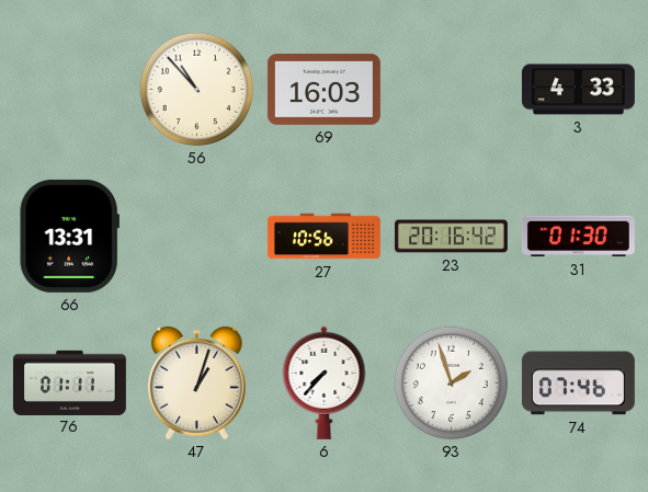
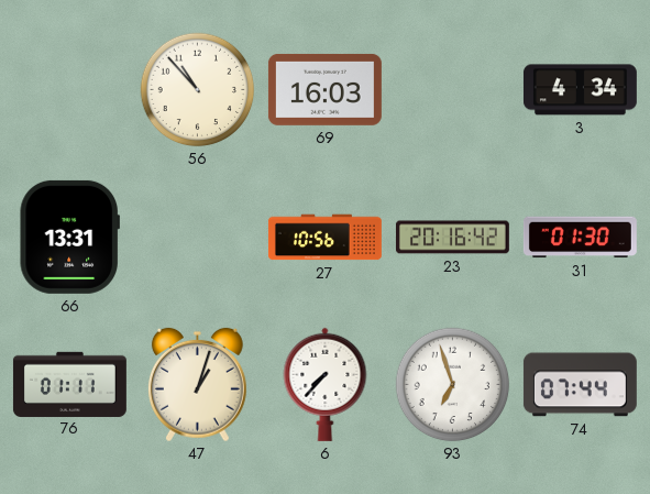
3: 4:33 -> 4:34 (580, 90)
93: 1:57 -> 6:57 (453, 385)
74: 07:46 -> 07:44 (580, 385)
